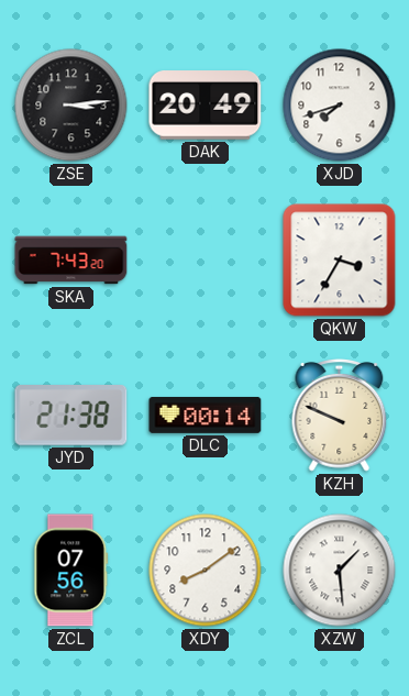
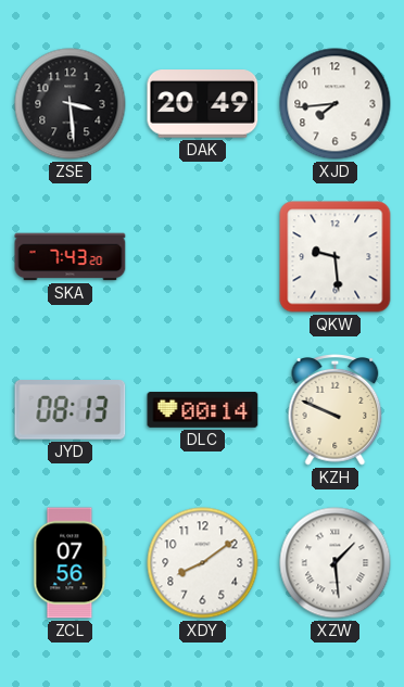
ZSE: 3:14 -> 3:29 (71, 104)
XJD: 7:42 -> 7:44 (336, 104)
QKW: 3:35 -> 9:29 (336, 257)
JYD: 21:38 -> 08:13 (71, 410)
